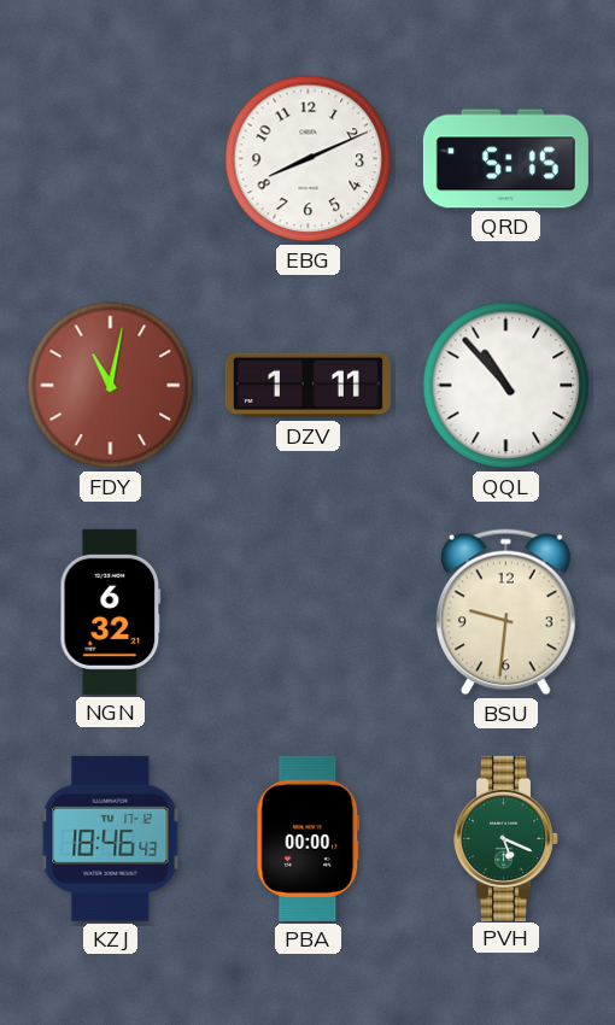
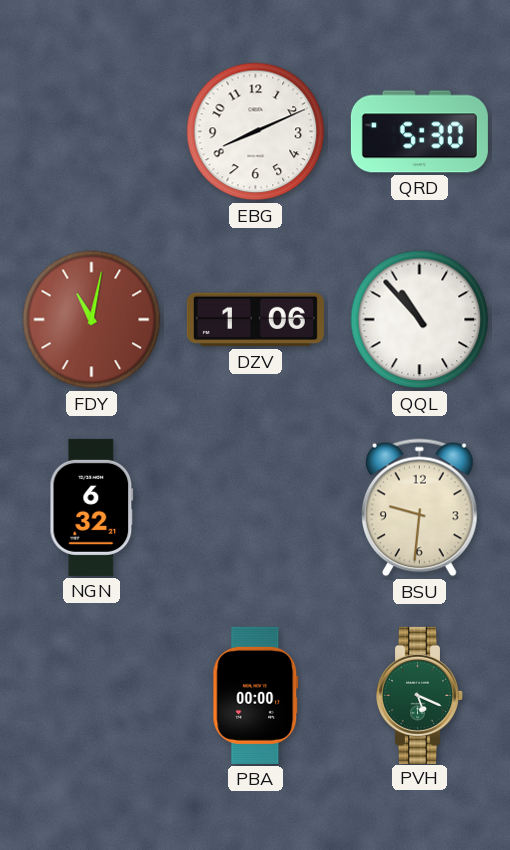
QRD: 5:15 -> 5:30 (419, 132)
DZV: 1:11 -> 1:06 (255, 320)
KZJ: 18:46 -> none (111, 838)
